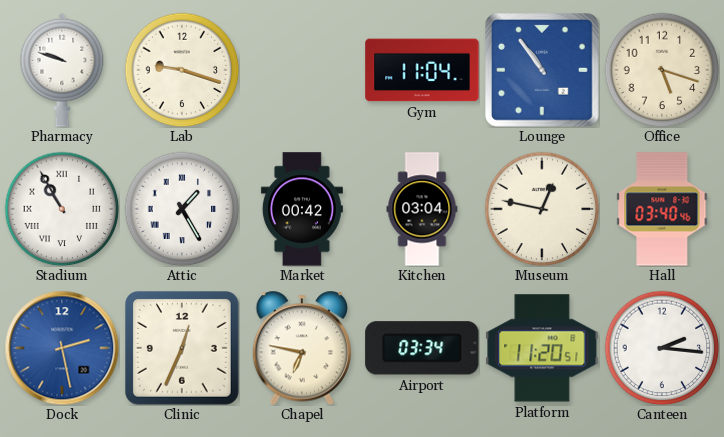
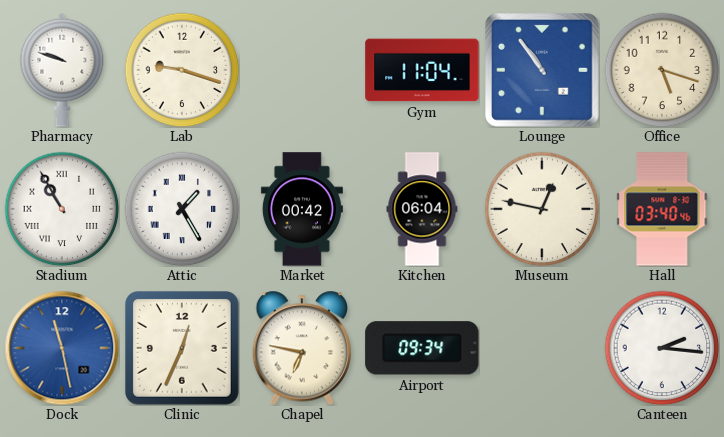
Kitchen: 03:04 -> 06:04 (422, 209)
Dock: 2:28 -> 11:28 (62, 348)
Airport: 03:34 -> 09:34 (422, 348)
Platform: 11:20 -> none (542, 348)
